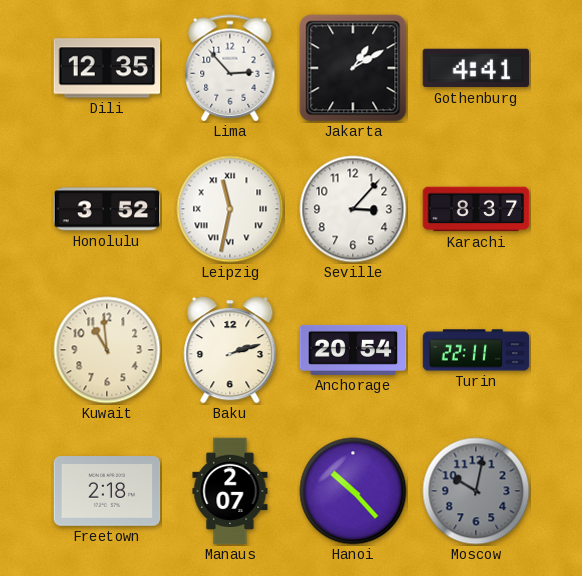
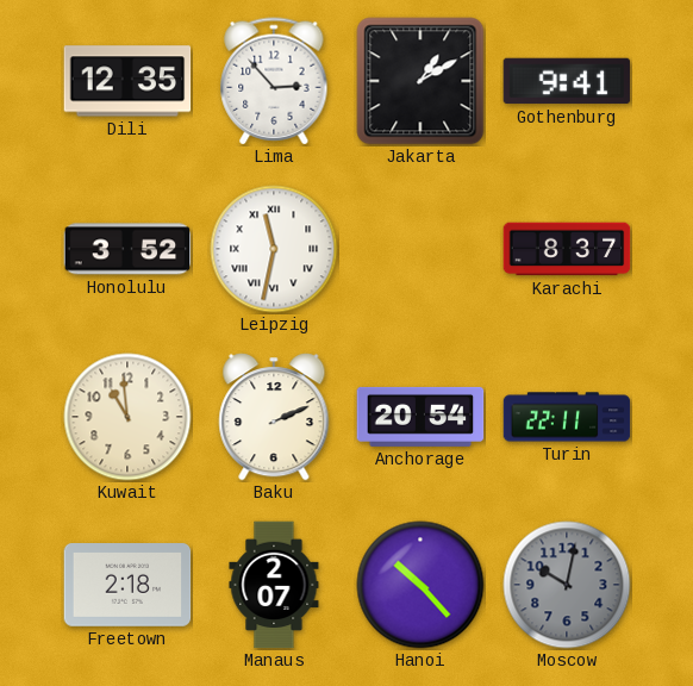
Gothenburg: 4:41 -> 9:41 (567, 81)
Seville: 3:07 -> none (353, 209)
Baku: 2:12 -> 2:11 (274, 417)
